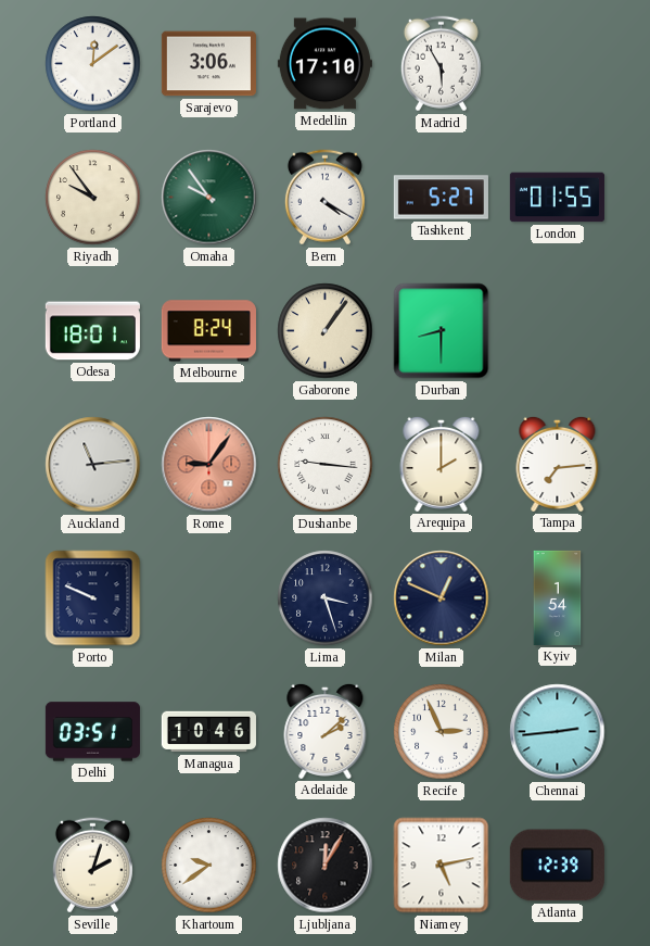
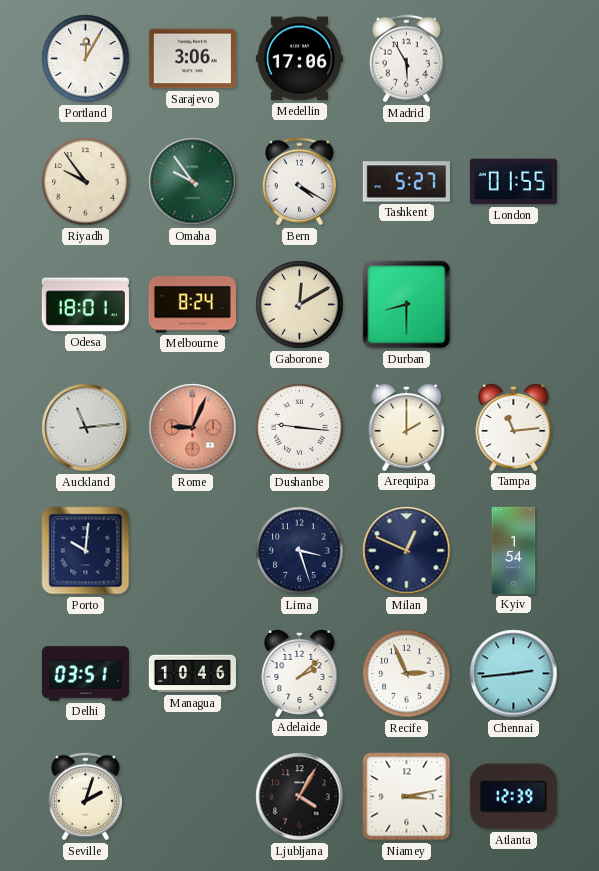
Portland: 12:09 -> 12:05 (86, 59)
Medellin: 17:10 -> 17:06 (299, 59)
Gaborone: 1:06 -> 12:10 (300, 305)
Rome: 9:06 -> 9:04 (193, 428)
Tampa: 7:14 -> 11:14 (514, 427)
Porto: 9:49 -> 10:01 (86, 551)
Khartoum: 9:39 -> none (209, 866)
Ljubljana: 12:05 -> 4:05 (300, 797)
Niamey: 5:13 -> 3:13 (407, 797)
